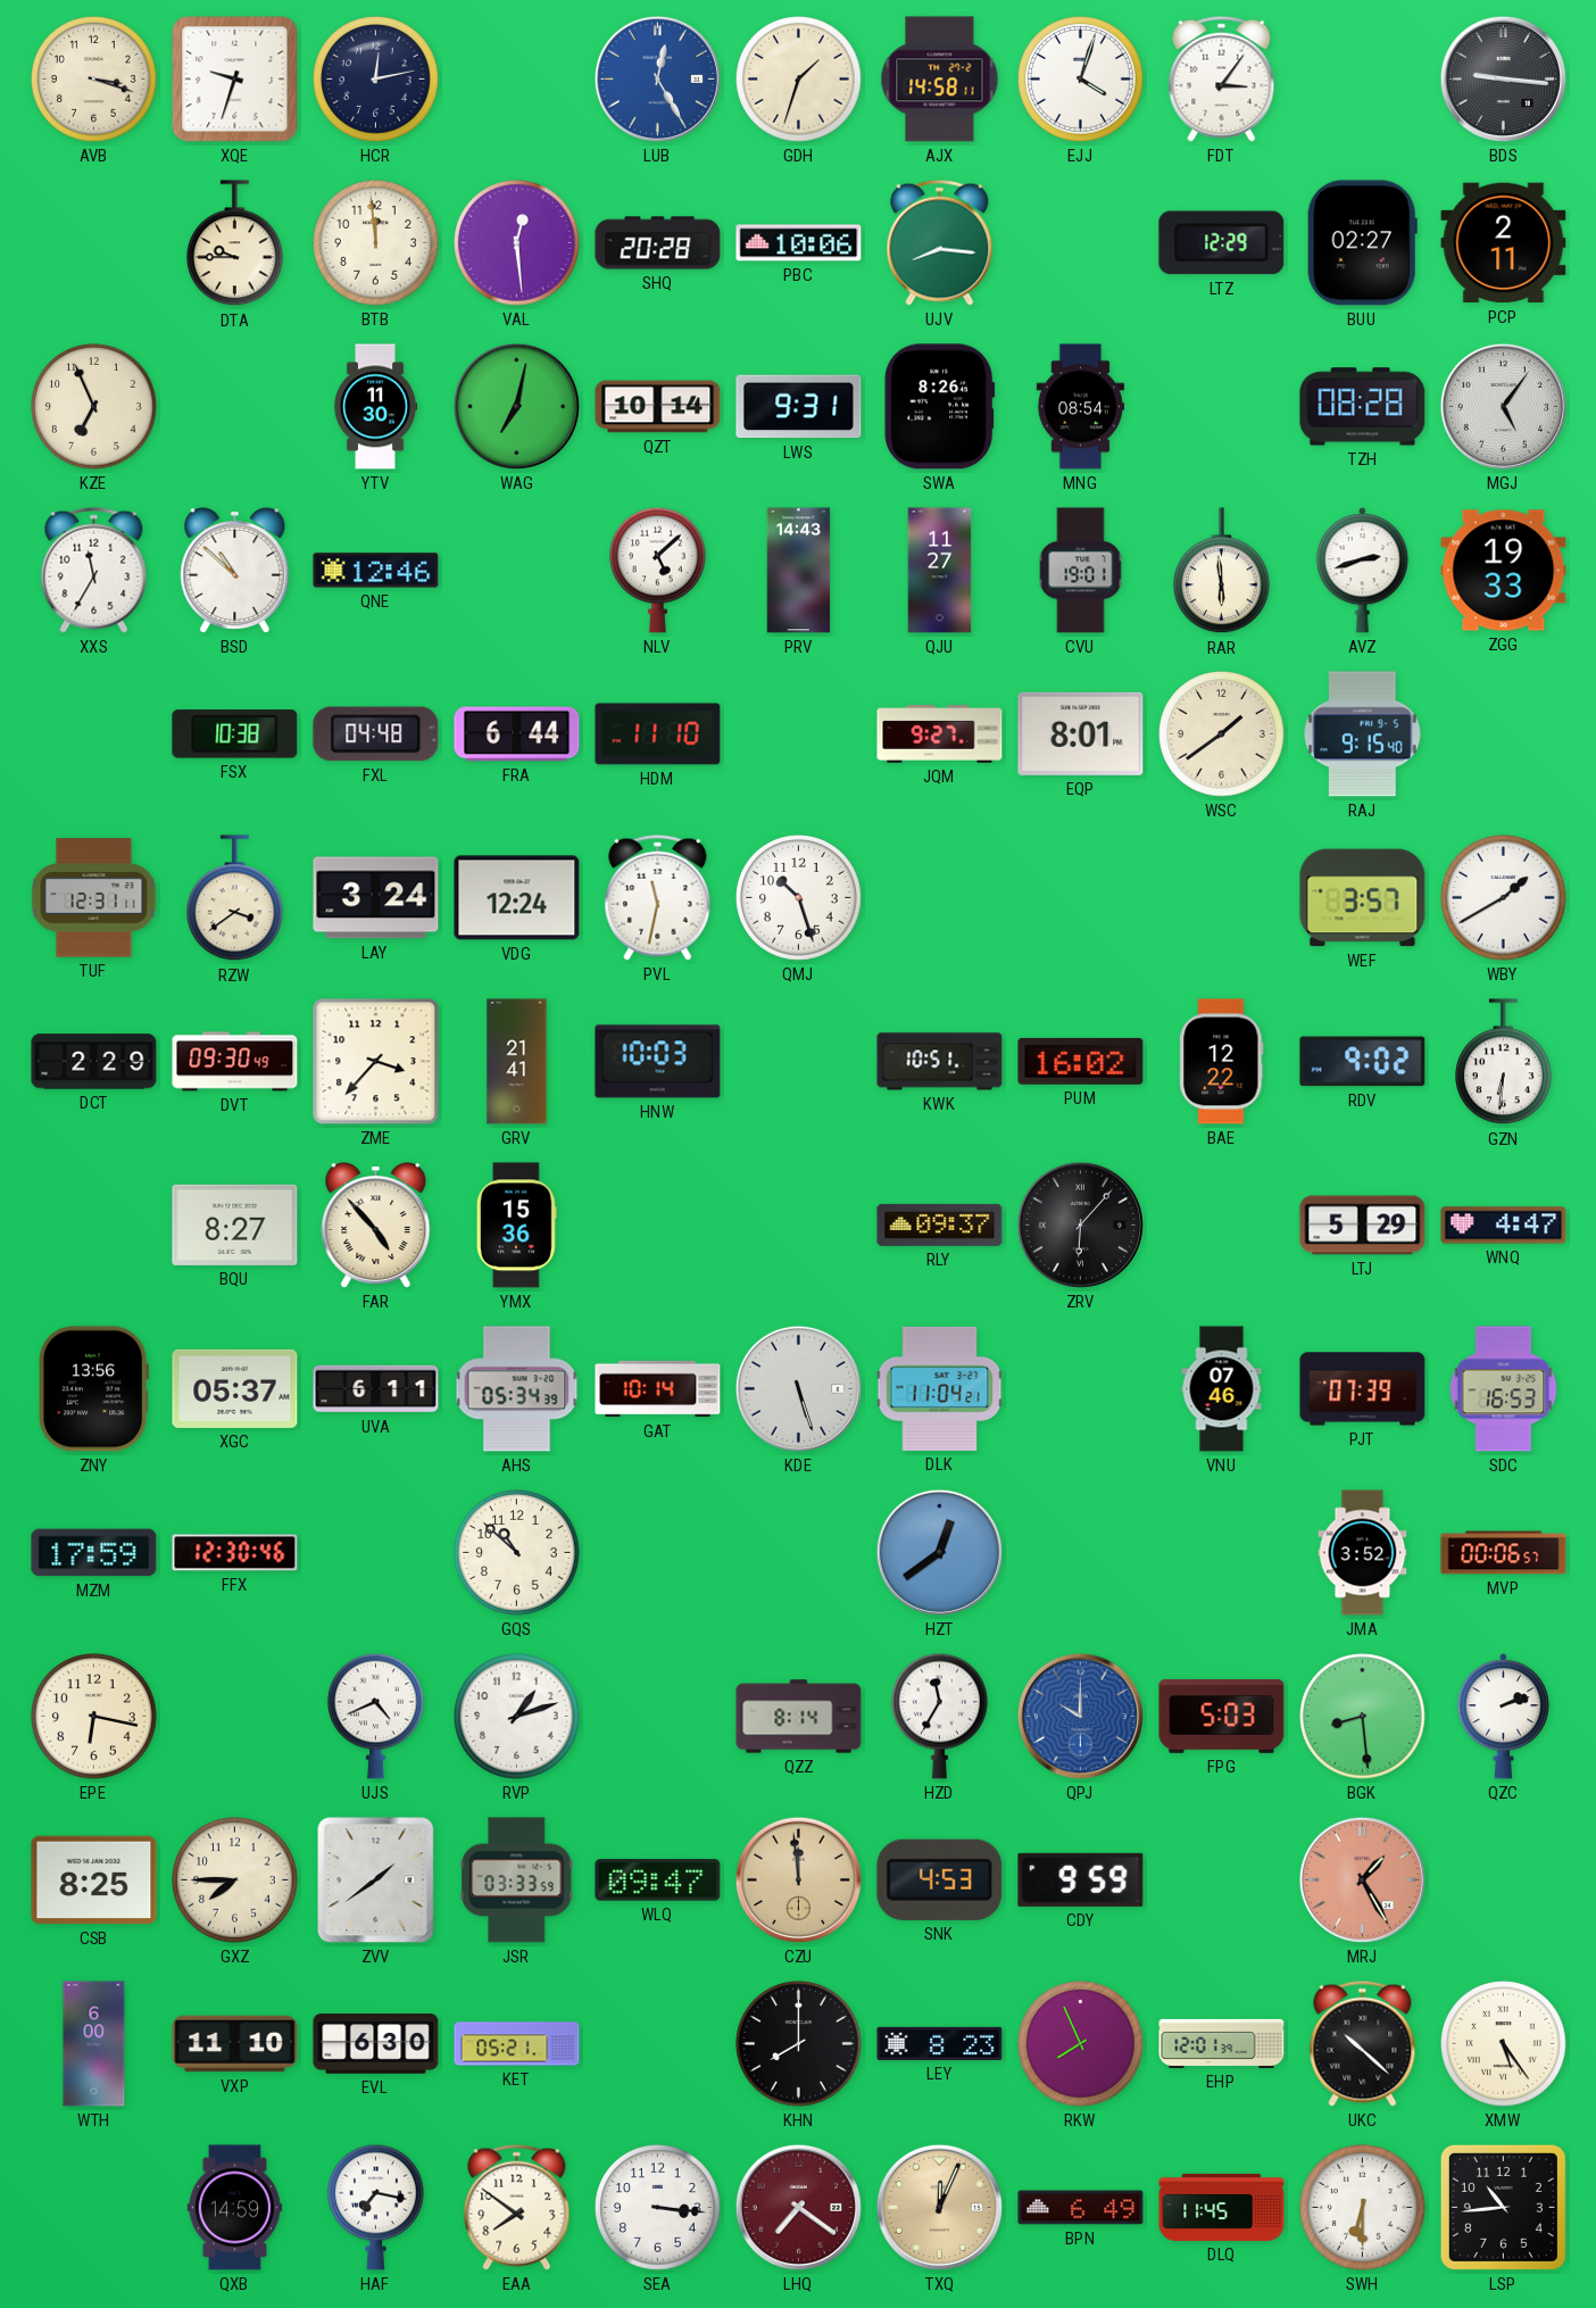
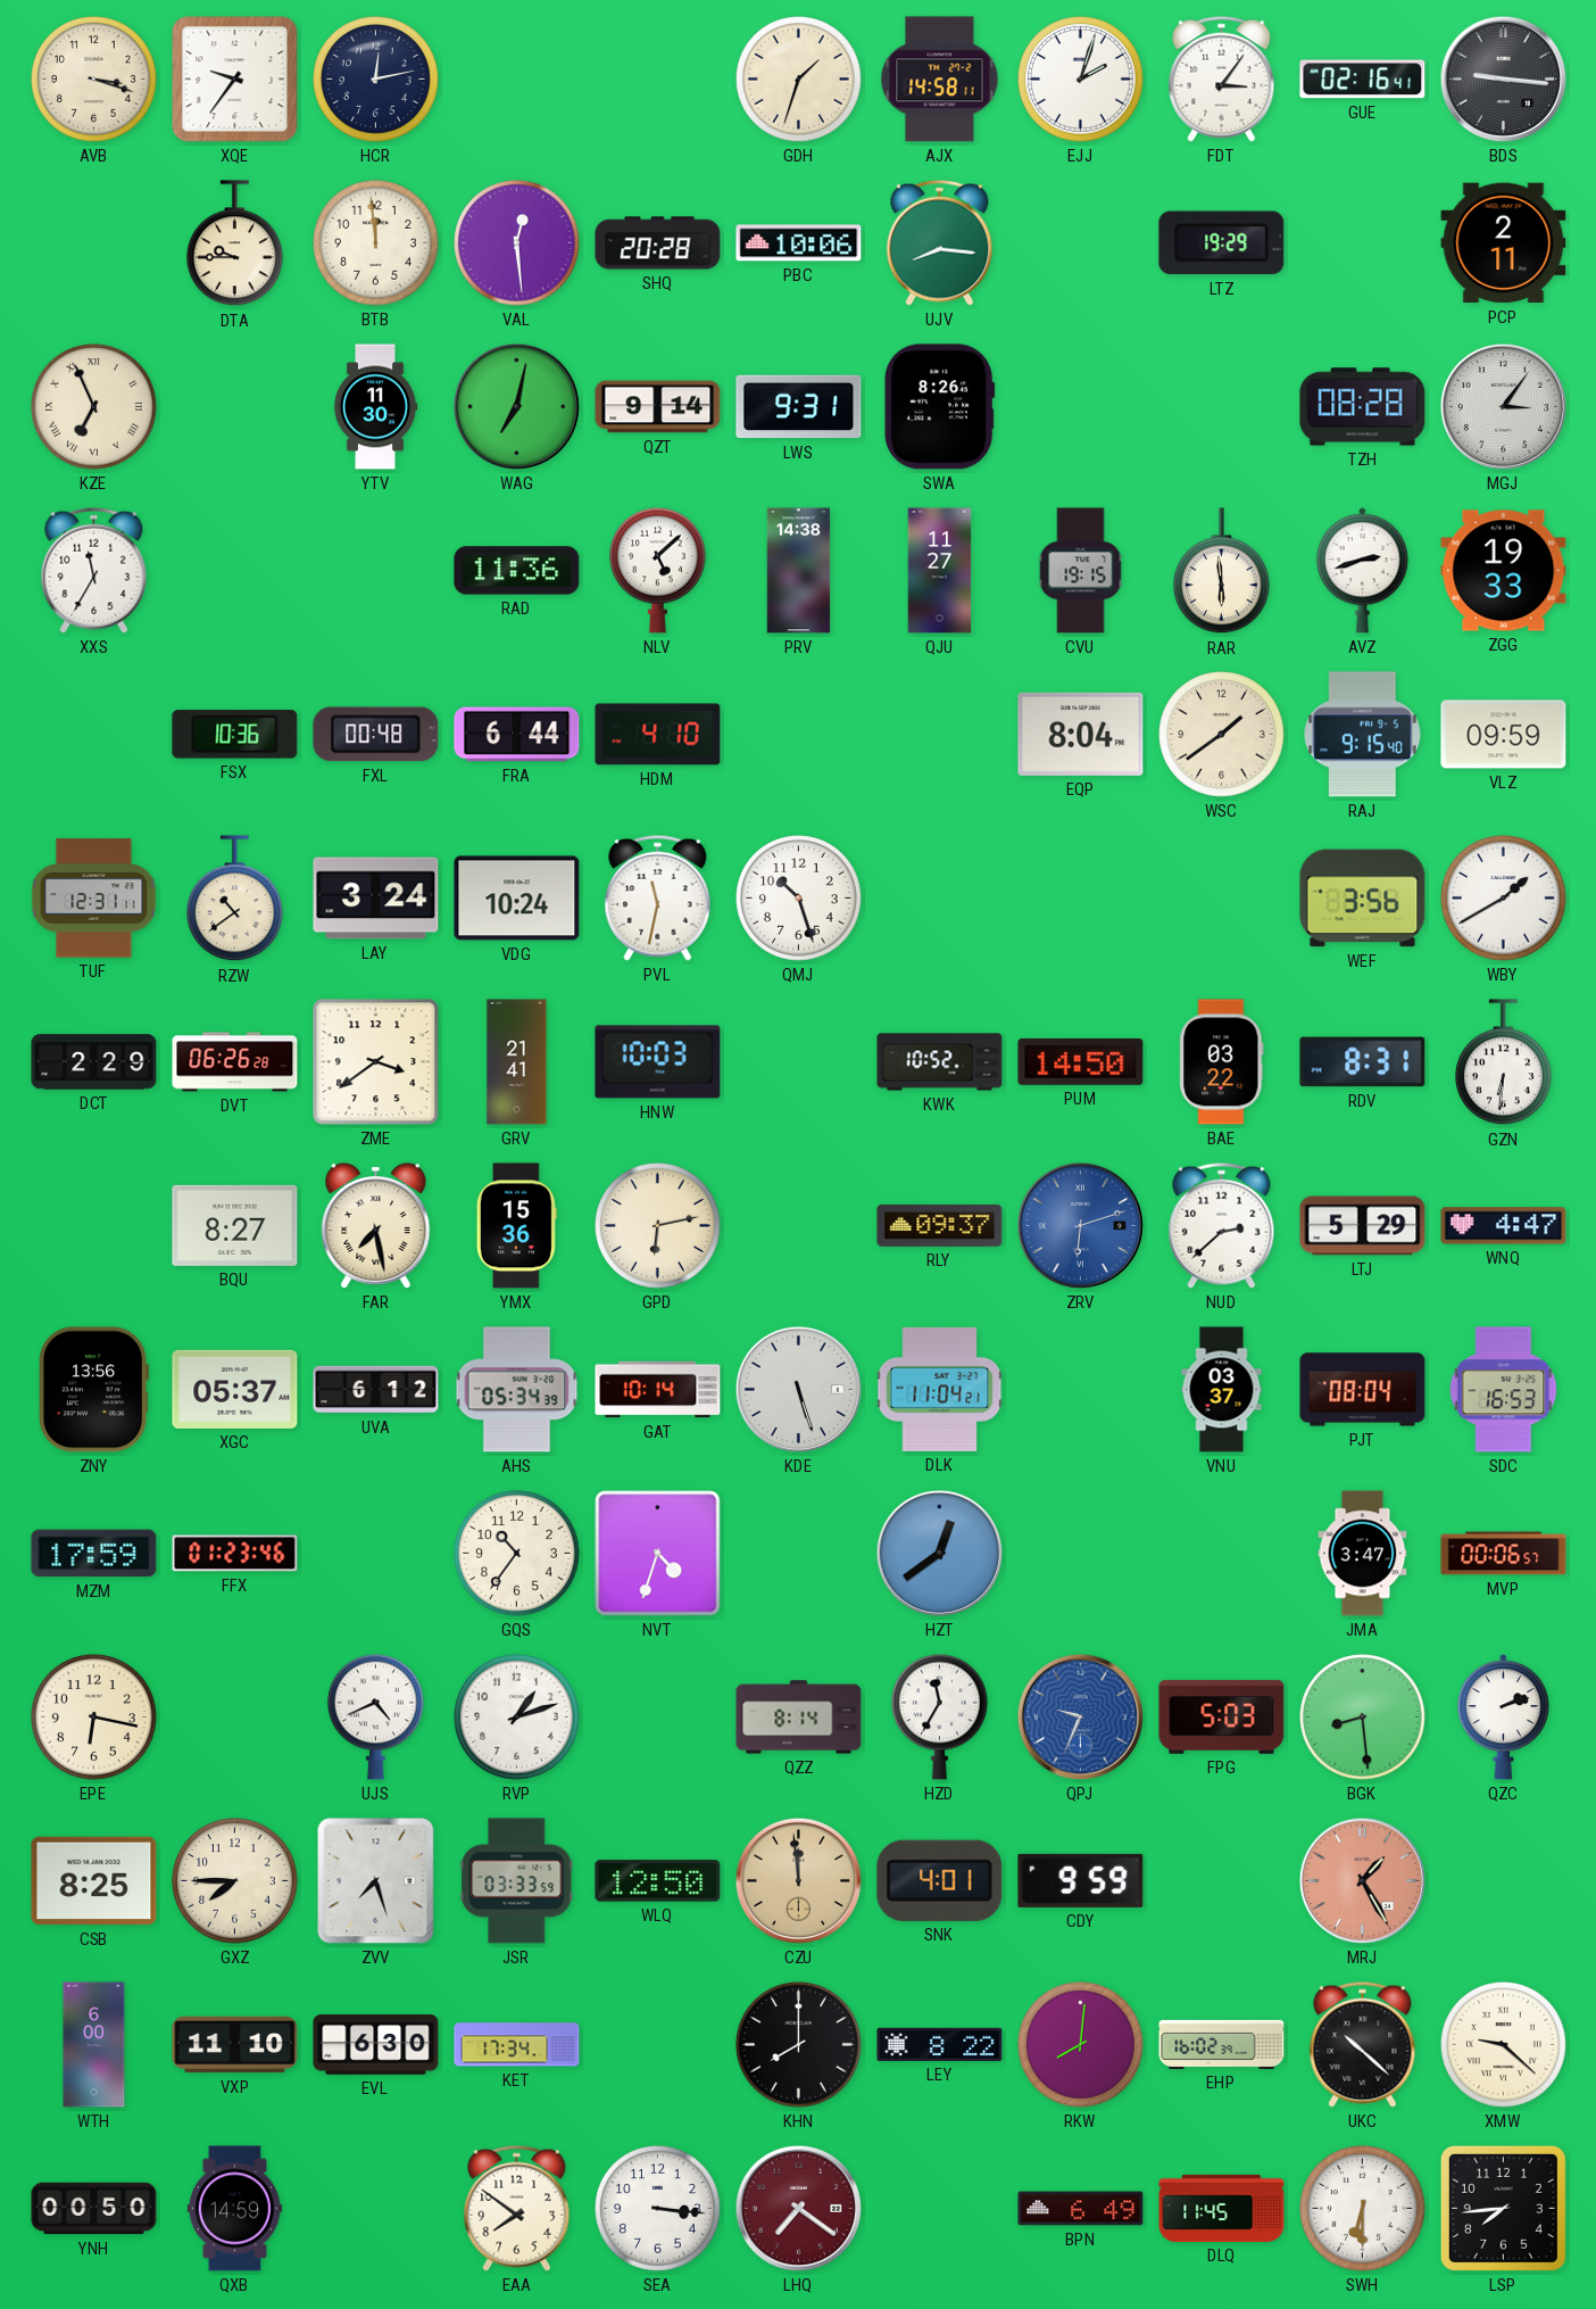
XQE: 9:33 -> 9:36 (235, 80)
LUB: 12:25 -> none (657, 78)
EJJ: 4:03 -> 2:03 (1081, 80)
GUE: none -> 02:16 (1363, 80)
LTZ: 12:29 -> 19:29 (1222, 243)
BUU: 02:27 -> none (1362, 243)
KZE numerals: Arabic -> Roman (94, 407)
QZT: 10:14 -> 9:14 (658, 407)
MNG: 08:54 -> none (1081, 407)
MGJ: 5:06 -> 3:06 (1503, 406)
BSD: 10:52 -> none (235, 571)
QNE: 12:46 -> none (376, 571)
RAD: none -> 11:36 (517, 571)
PRV: 14:43 -> 14:38 (799, 571)
CVU: 19:01 -> 19:15 (1081, 571)
FSX: 10:38 -> 10:36 (235, 735)
FXL: 04:48 -> 00:48 (376, 735)
HDM: 11:10 -> 4:10 (658, 735)
JQM: 9:27 -> none (940, 734)
EQP: 8:01 -> 8:04 (1081, 734)
VLZ: none -> 09:59 (1504, 735)
RZW: 3:39 -> 10:39 (235, 899)
VDG: 12:24 -> 10:24 (517, 899)
WEF: 3:57 -> 3:56 (1363, 899)
DVT: 09:30 -> 06:26 (235, 1062)
ZME: 3:37 -> 3:39 (376, 1062)
KWK: 10:51 -> 10:52 (940, 1062)
PUM: 16:02 -> 14:50 (1081, 1061)
BAE: 12:22 -> 03:22 (1222, 1062)
RDV: 9:02 -> 8:31 (1363, 1062)
FAR: 4:53 -> 7:28 (376, 1226)
GPD: none -> 6:13 (658, 1226)
ZRV: 6:07 -> 6:12 (1080, 1225)
ZRV dial: black -> blue (1080, 1225)
NUD: none -> 2:38 (1222, 1225)
UVA: 6:11 -> 6:12 (376, 1390)
VNU: 07:46 -> 03:37 (1222, 1390)
PJT: 07:39 -> 08:04 (1363, 1390)
FFX: 12:30 -> 01:23 (235, 1554)
GQS: 10:52 -> 10:36 (517, 1554)
NVT: none -> 4:33 (658, 1554)
JMA: 3:52 -> 3:47 (1363, 1554)
QPJ: 10:00 -> 9:34 (1080, 1716)
ZVV: 1:39 -> 7:27 (376, 1881)
WLQ: 09:47 -> 12:50 (658, 1881)
SNK: 4:53 -> 4:01 (940, 1880)
KET: 05:21 -> 17:34 (517, 2045)
LEY: 8:23 -> 8:22 (940, 2044)
RKW: 7:56 -> 8:01 (1081, 2045)
EHP: 12:01 -> 16:02 (1222, 2044)
XMW: 5:24 -> 9:22 (1504, 2045)
YNH: none -> 00:50 (94, 2209)
HAF: 7:17 -> none (376, 2207)
TXQ: 12:04 -> none (939, 2207)
LSP: 10:44 -> 7:44 (1503, 2208)
